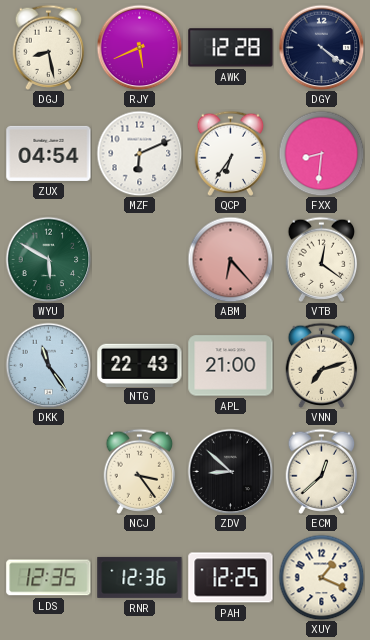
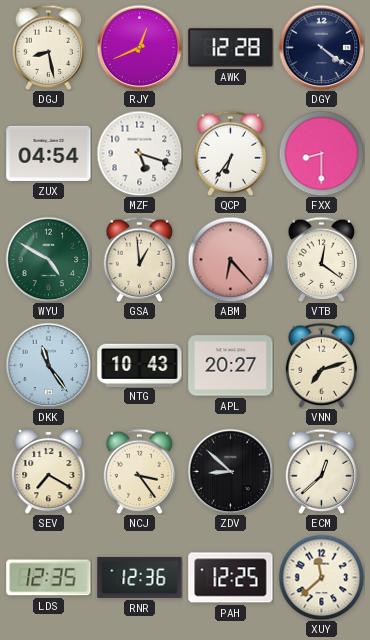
RJY: 5:41 -> 12:41 (139, 47)
MZF: 6:11 -> 5:18 (139, 153)
FXX: 8:31 -> 8:30 (321, 153)
WYU: 5:50 -> 4:50 (48, 259)
GSA: none -> 12:59 (140, 259)
NTG: 22:43 -> 10:43 (140, 365)
APL: 21:00 -> 20:27 (231, 366)
SEV: none -> 7:20 (49, 471)
XUY: 1:19 -> 11:38 (321, 577)
